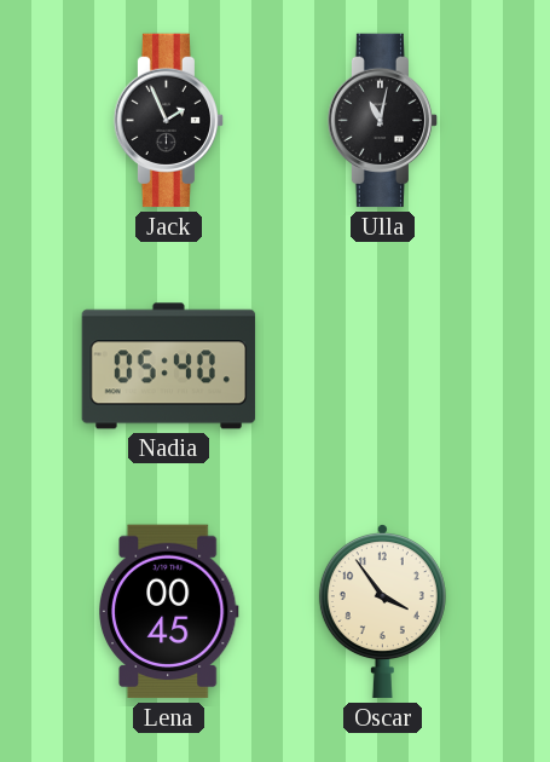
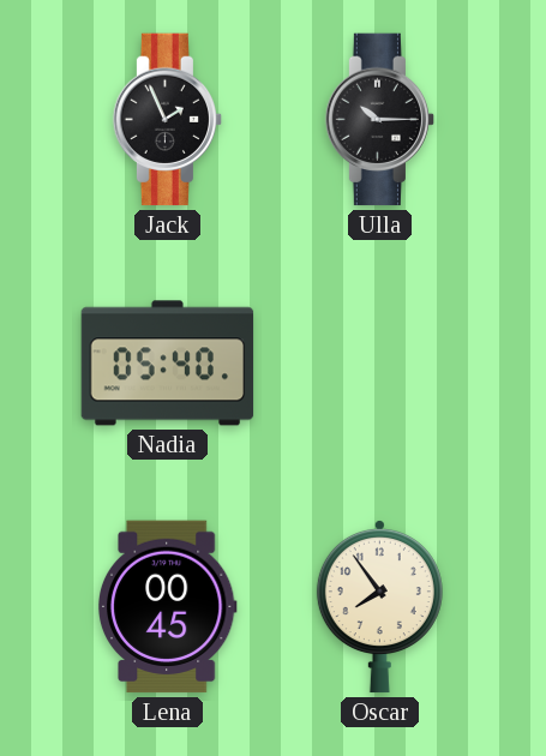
Ulla: 11:02 -> 10:15 (380, 120)
Oscar: 3:54 -> 7:54 (379, 606)
